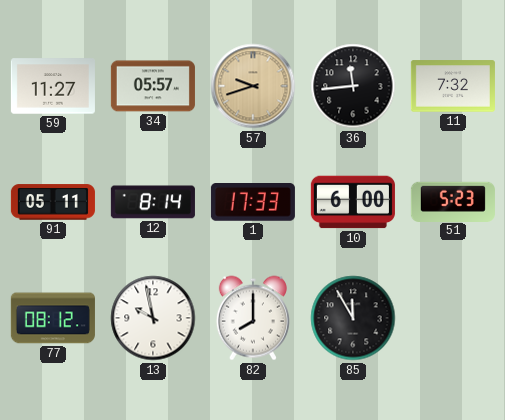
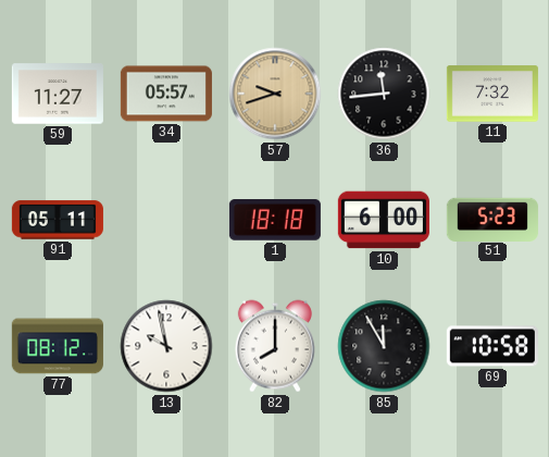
12: 8:14 -> none (153, 202)
1: 17:33 -> 18:18 (275, 221)
69: none -> 10:58 (492, 346)
